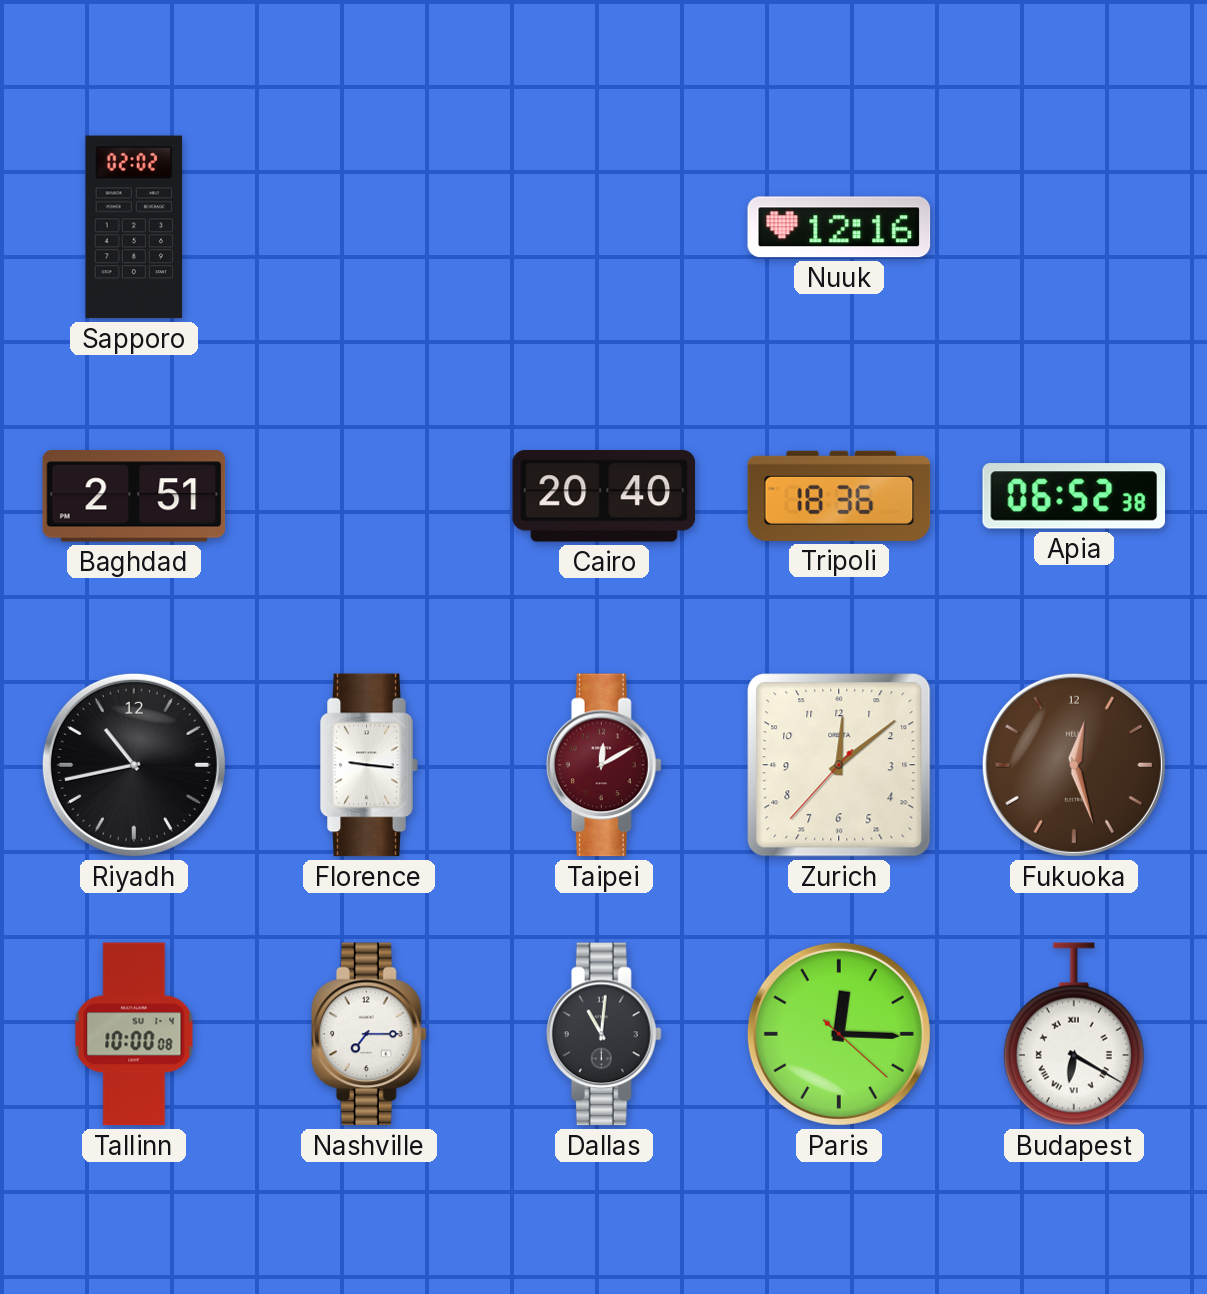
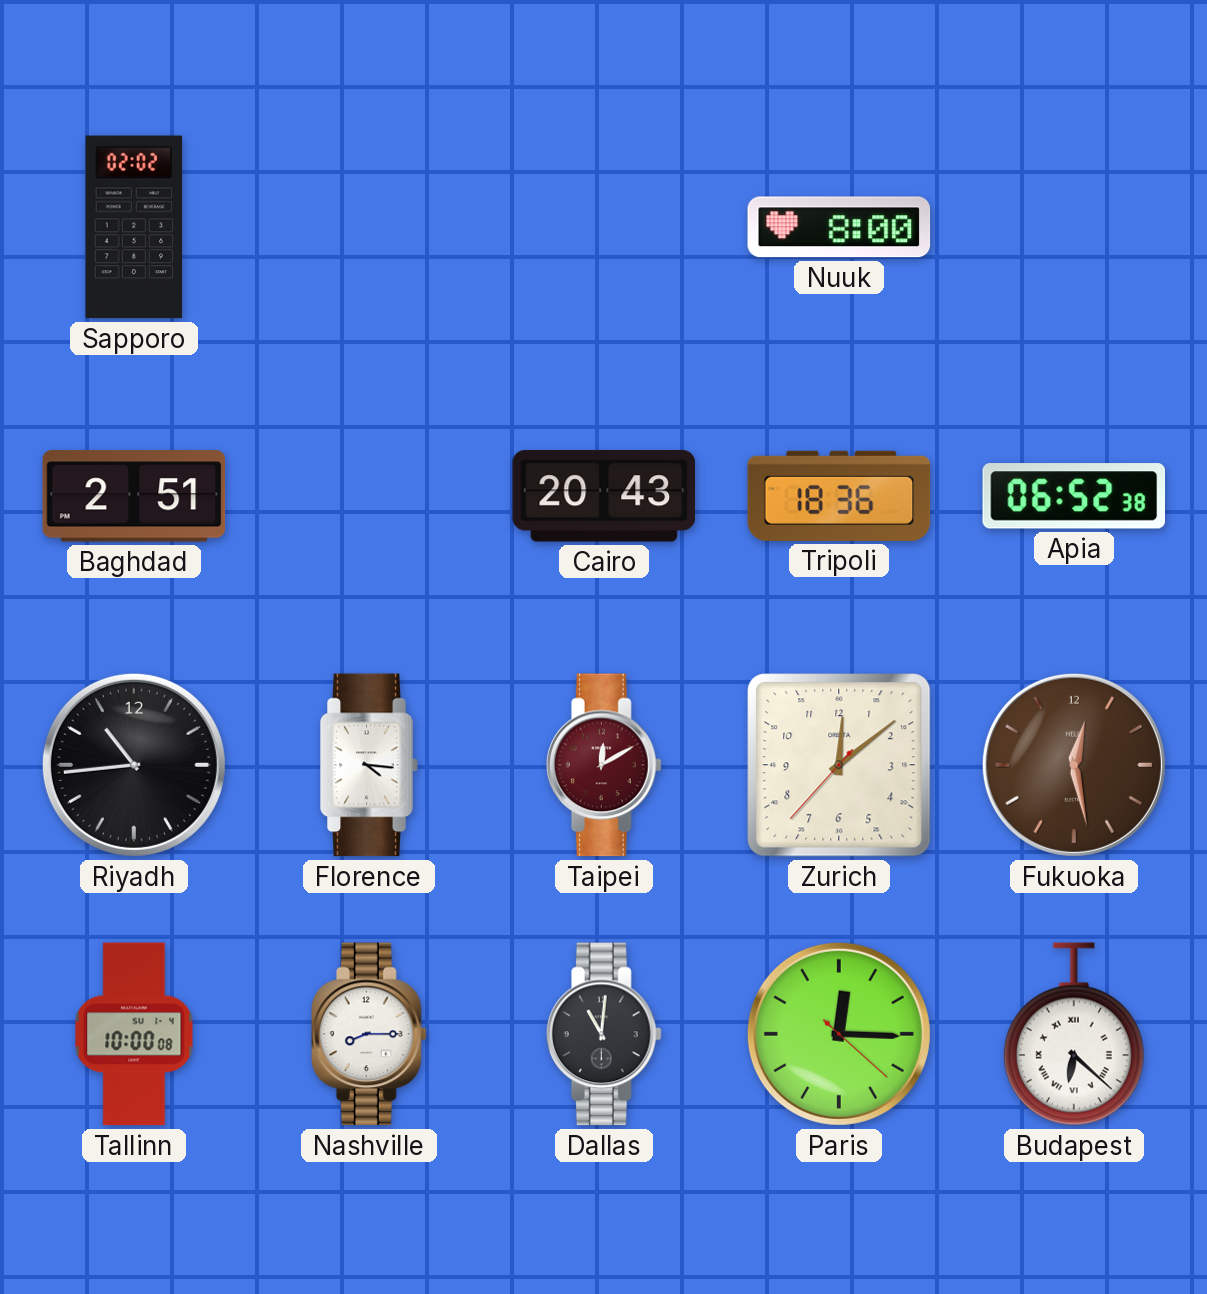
Nuuk: 12:16 -> 8:00 (839, 227)
Cairo: 20:40 -> 20:43 (604, 496)
Riyadh: 10:43 -> 10:44 (134, 765)
Florence: 9:16 -> 4:16 (369, 765)
Fukuoka: 12:27 -> 12:28 (1074, 765)
Nashville: 7:15 -> 8:15 (369, 1034)
Budapest: 6:20 -> 6:22 (1074, 1034)
